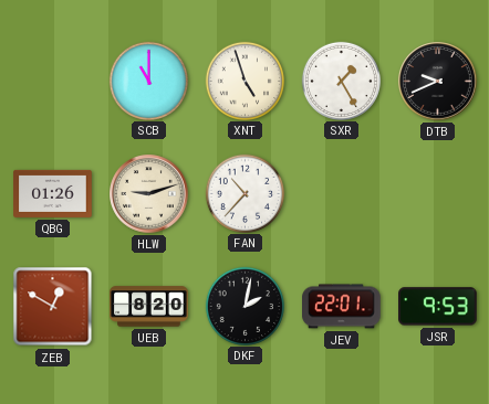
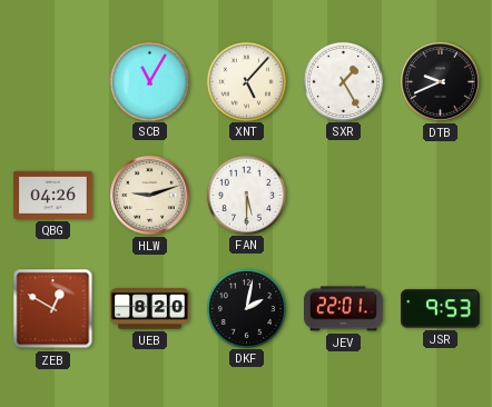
SCB: 11:00 -> 11:05 (149, 81)
XNT: 4:57 -> 5:07 (246, 81)
QBG: 01:26 -> 04:26 (53, 195)
FAN: 10:37 -> 5:30 (246, 195)
